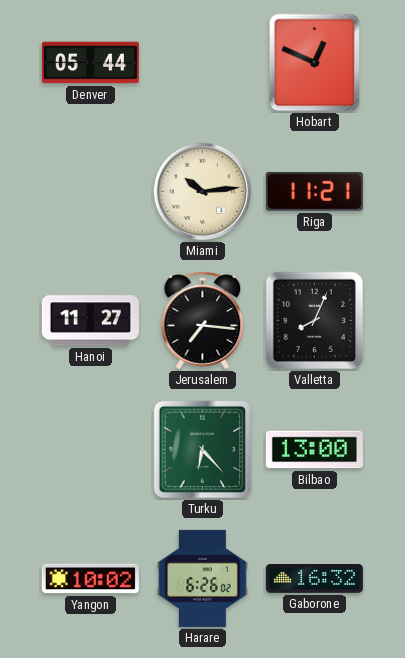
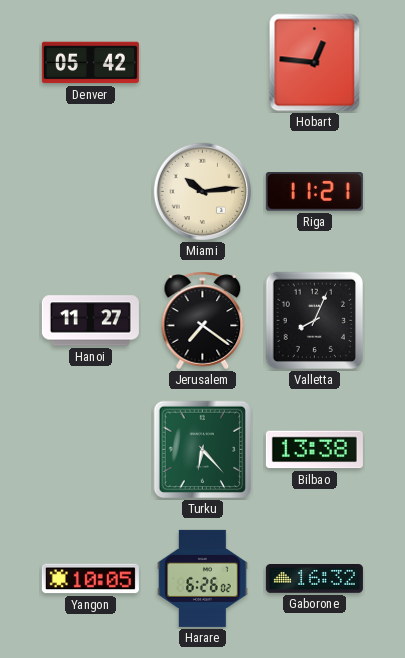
Denver: 05:44 -> 05:42 (90, 63)
Hobart: 12:49 -> 12:46 (315, 63)
Jerusalem: 7:16 -> 7:21 (203, 321)
Bilbao: 13:00 -> 13:38 (314, 450)
Yangon: 10:02 -> 10:05 (90, 579)
